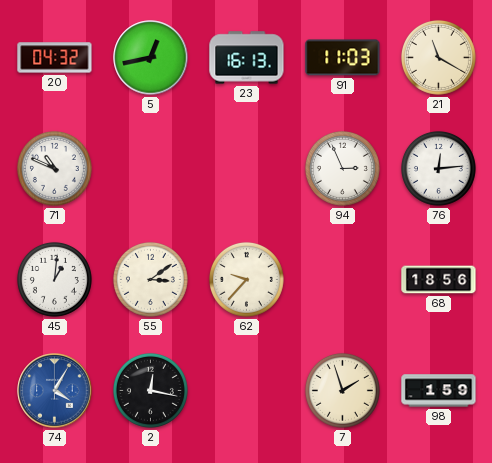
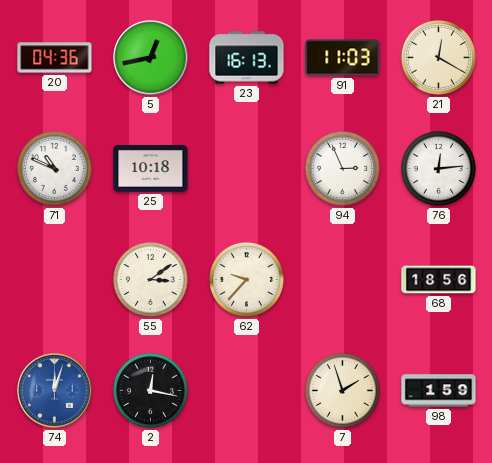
20: 04:32 -> 04:36 (55, 58)
21: 11:20 -> 12:20 (438, 57)
25: none -> 10:18 (151, 169)
45: 1:01 -> none (54, 279)
74: 4:05 -> 12:03 (55, 391)
